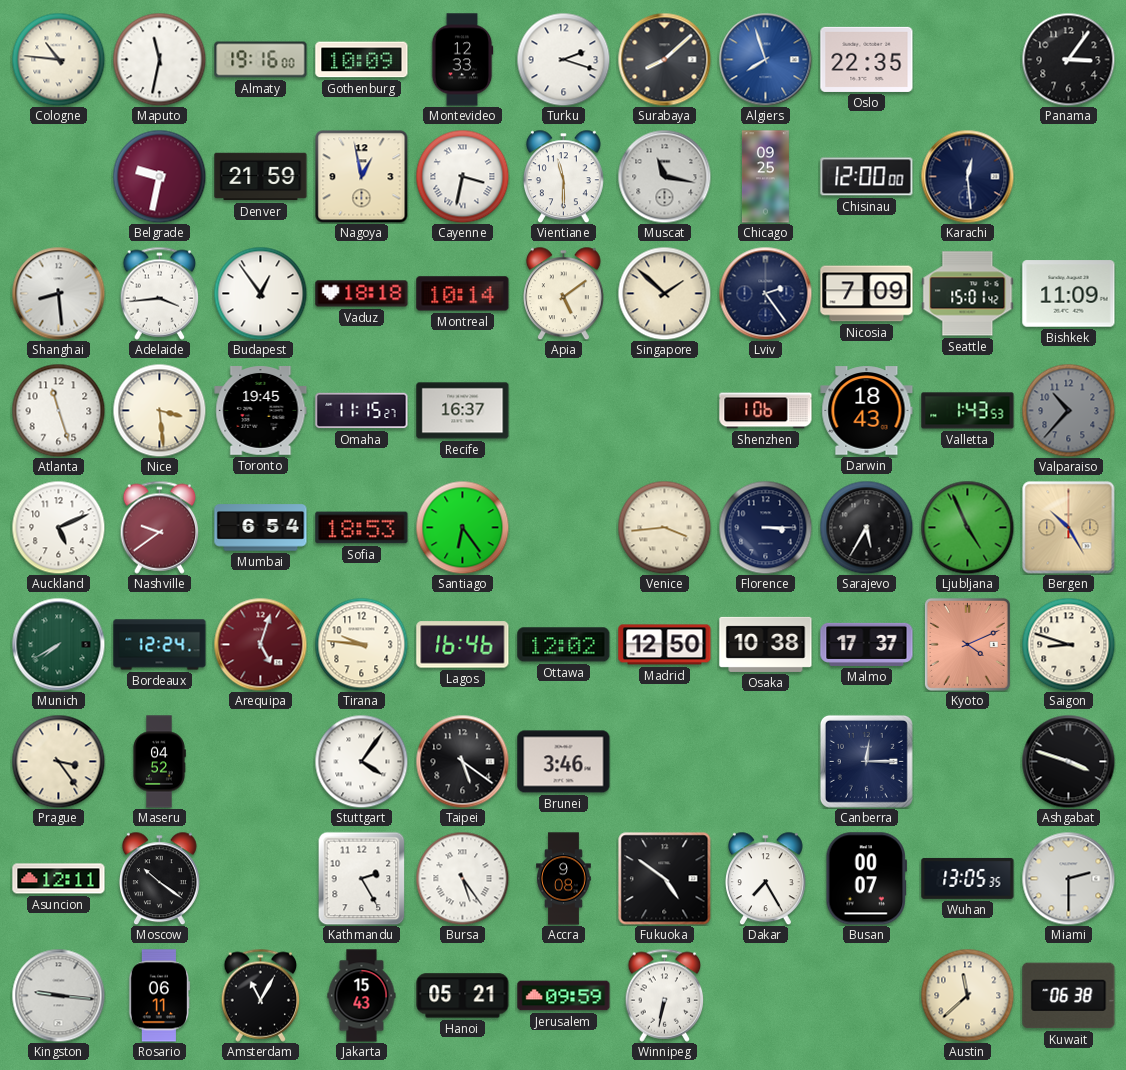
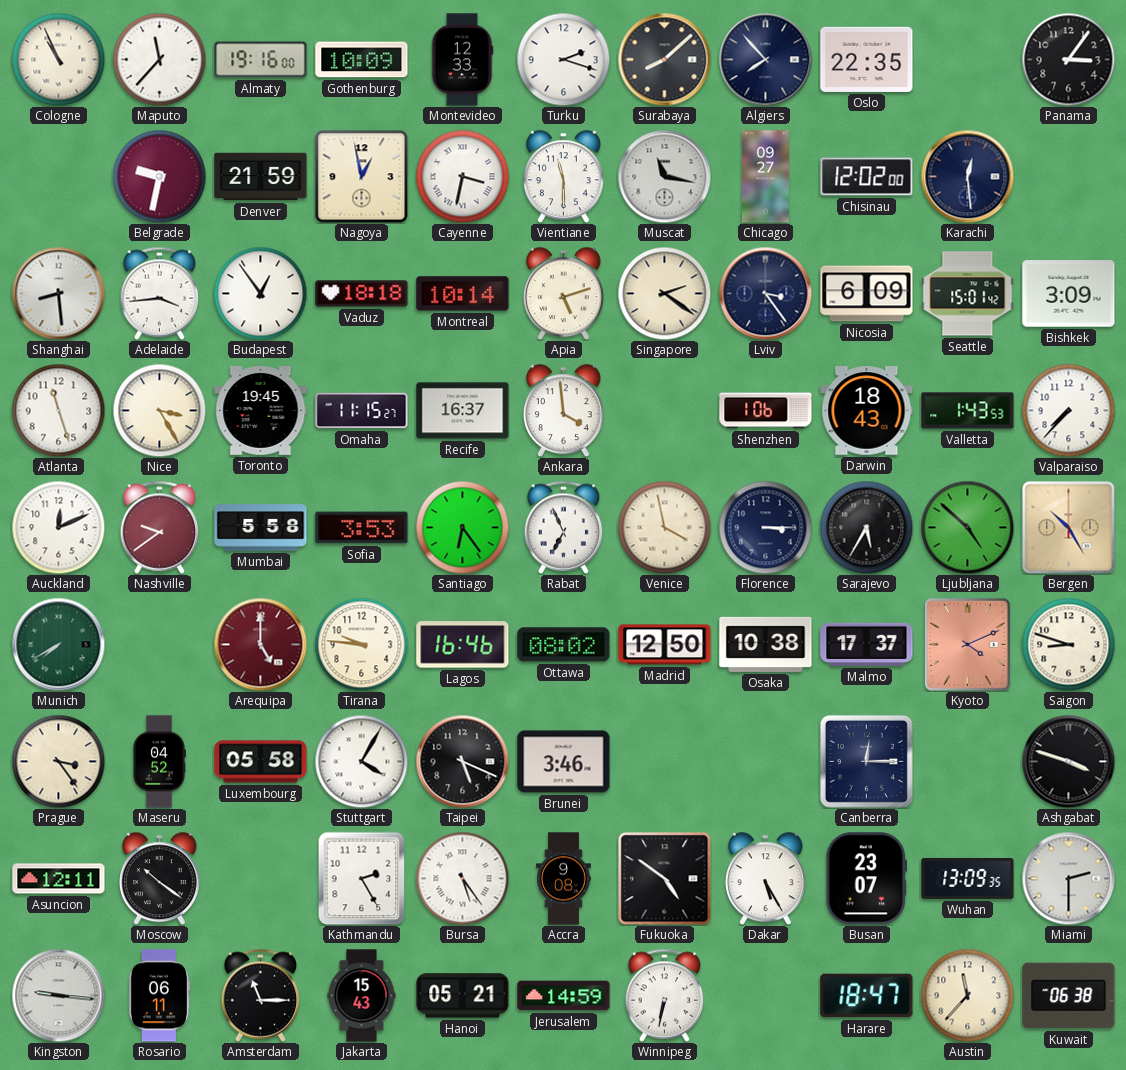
Cologne: 10:46 -> 10:56 (58, 59)
Maputo: 11:32 -> 11:37 (159, 59)
Algiers: 7:57 -> 7:53 (765, 59)
Algiers dial: blue -> navy (765, 59)
Chicago: 09:25 -> 09:27 (765, 177)
Chisinau: 12:00 -> 12:02 (867, 177)
Apia: 5:09 -> 5:12 (563, 293)
Singapore: 1:52 -> 2:21 (664, 293)
Lviv: 2:24 -> 3:24 (765, 293)
Nicosia: 7:09 -> 6:09 (867, 294)
Bishkek: 11:09 -> 3:09 (1069, 294)
Nice: 3:29 -> 3:25 (159, 410)
Ankara: none -> 3:59 (563, 410)
Valparaiso: 10:37 -> 7:37 (1068, 410)
Valparaiso dial: grey -> white (1068, 410)
Auckland: 5:11 -> 12:11 (58, 527)
Mumbai: 6:54 -> 5:58 (261, 528)
Sofia: 18:53 -> 3:53 (362, 528)
Rabat: none -> 6:56 (564, 527)
Venice: 3:44 -> 3:58 (664, 527)
Ljubljana: 4:56 -> 4:52 (967, 527)
Bordeaux: 12:24 -> none (160, 645)
Arequipa: 5:03 -> 5:00 (260, 644)
Ottawa: 12:02 -> 08:02 (564, 645)
Luxembourg: none -> 05:58 (261, 762)
Stuttgart: 4:06 -> 4:05 (361, 761)
Taipei: 5:21 -> 5:19 (462, 761)
Dakar: 7:25 -> 5:25 (765, 878)
Busan: 00:07 -> 23:07 (866, 879)
Wuhan: 13:05 -> 13:09 (968, 878)
Amsterdam: 11:05 -> 11:15 (261, 995)
Jerusalem: 09:59 -> 14:59 (564, 996)
Harare: none -> 18:47 (867, 996)
Austin: 11:38 -> 11:37 (967, 995)
